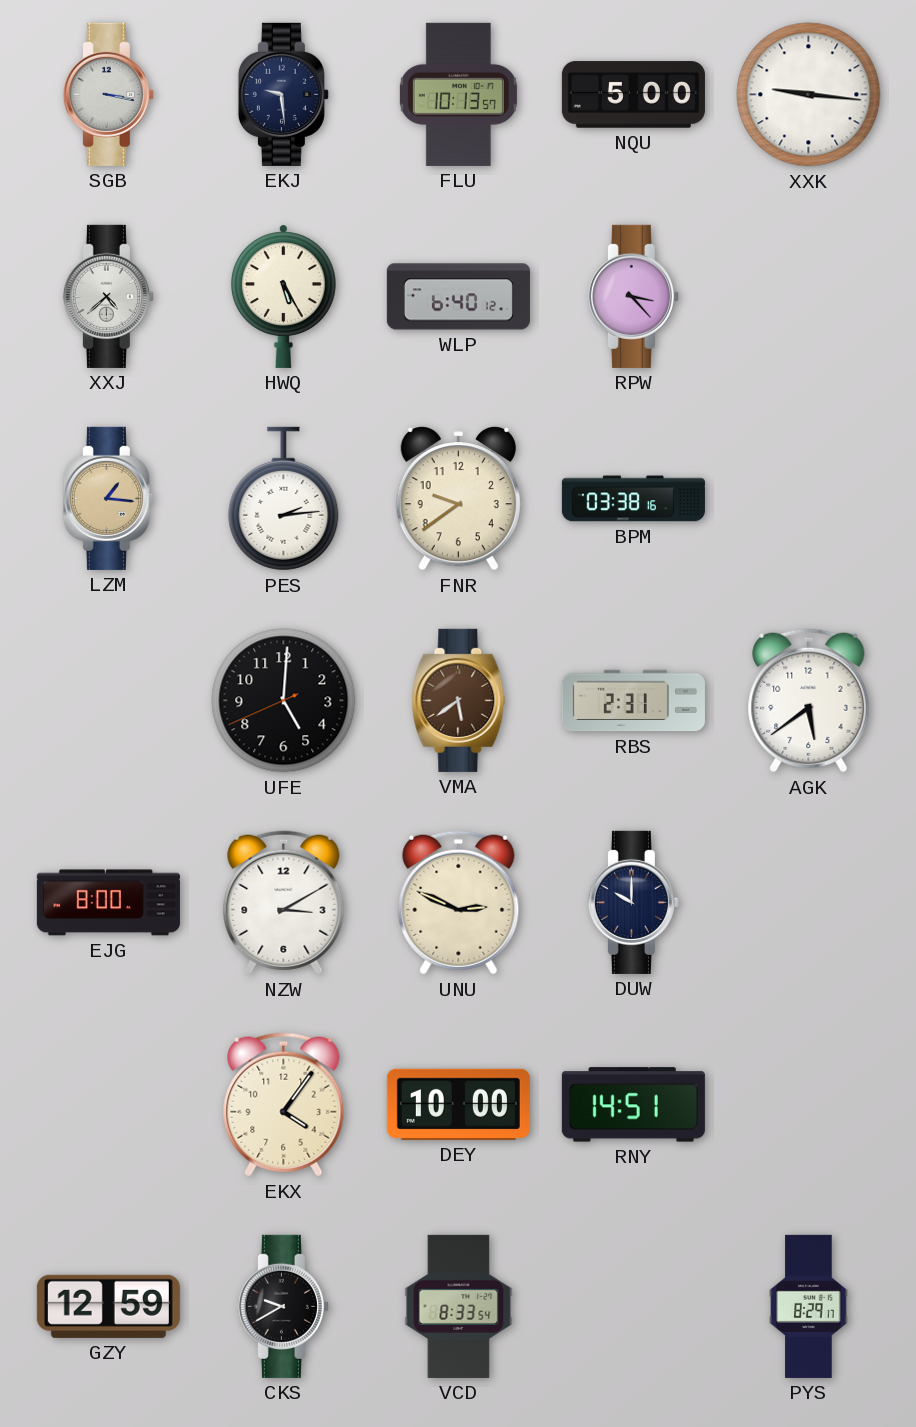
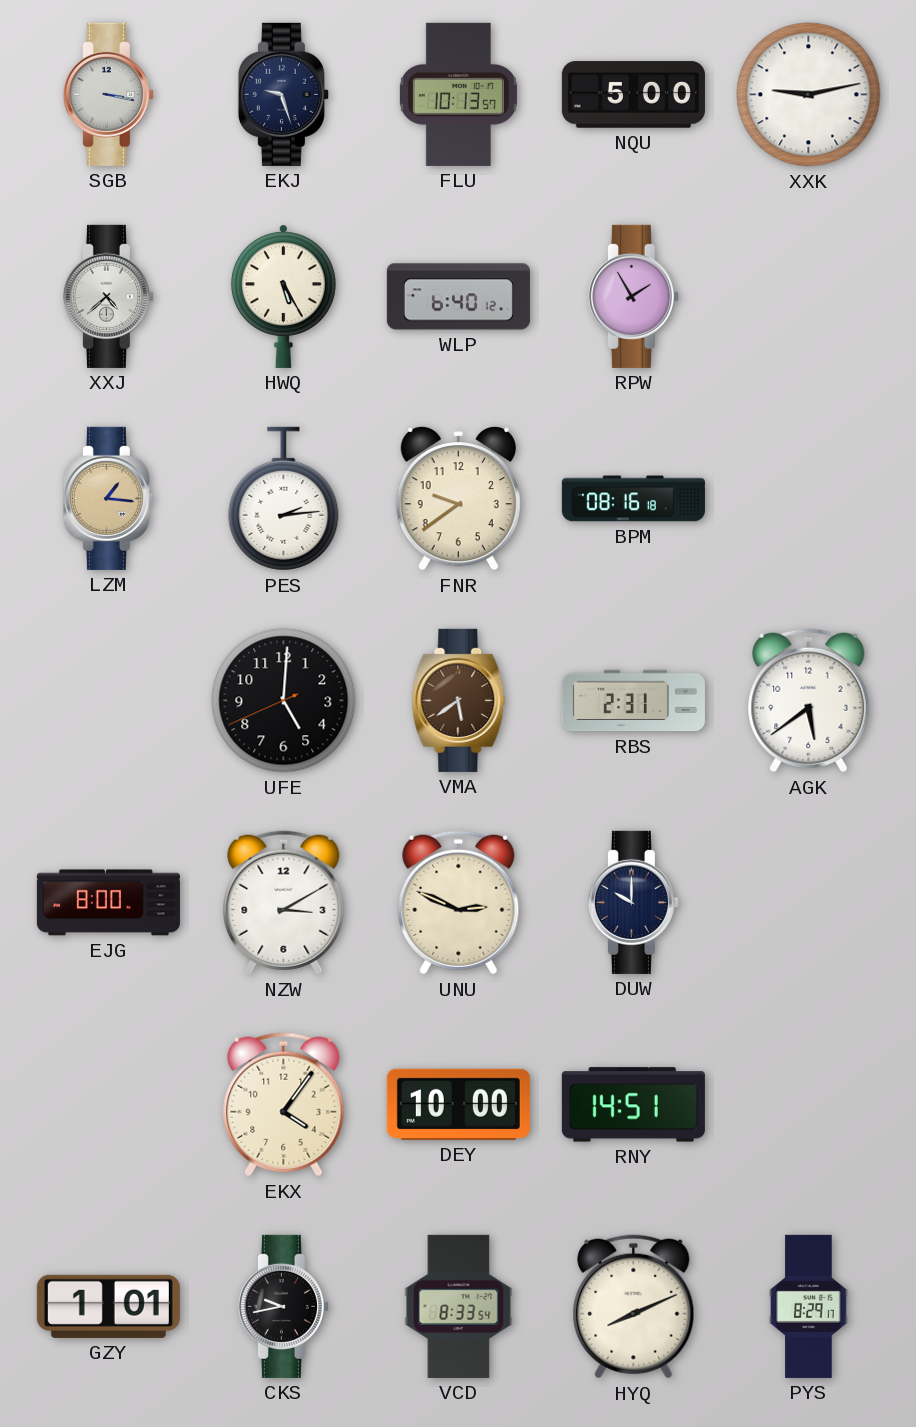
EKJ: 9:29 -> 9:27 (283, 94)
XXK: 9:16 -> 9:13 (809, 95)
RPW: 3:23 -> 1:55 (633, 296)
BPM: 03:38 -> 08:16 (633, 499)
GZY: 12:59 -> 1:01 (108, 1306)
CKS: 9:40 -> 9:43 (283, 1306)
HYQ: none -> 8:11 (634, 1307)
